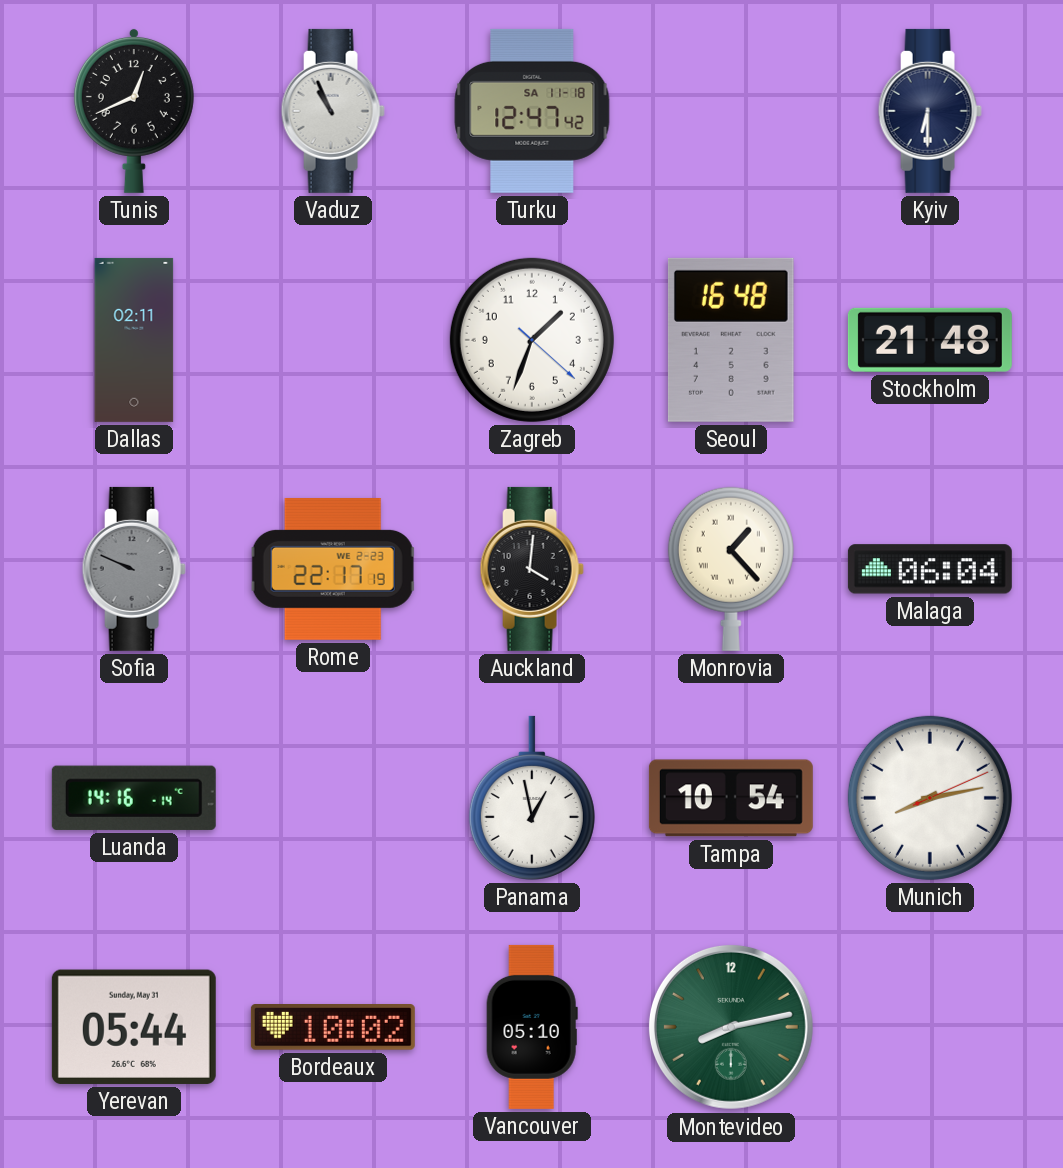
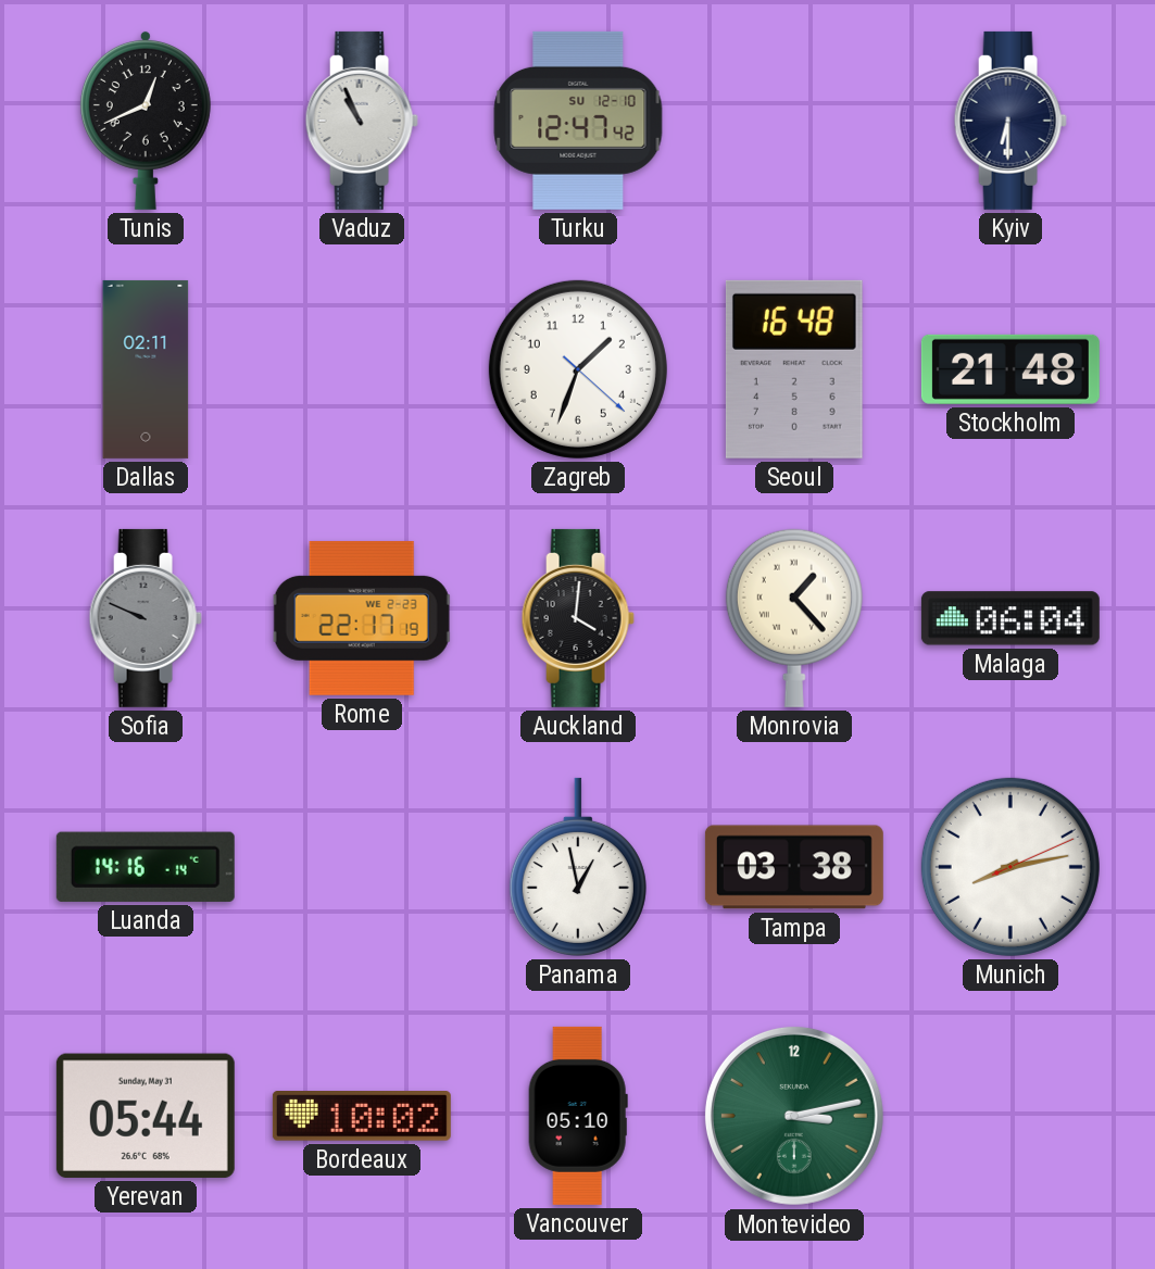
Turku date: SA 11-18 -> SU 12-10 (578, 121)
Tampa: 10:54 -> 03:38 (794, 867)
Montevideo: 8:13 -> 3:13 (794, 1116)
